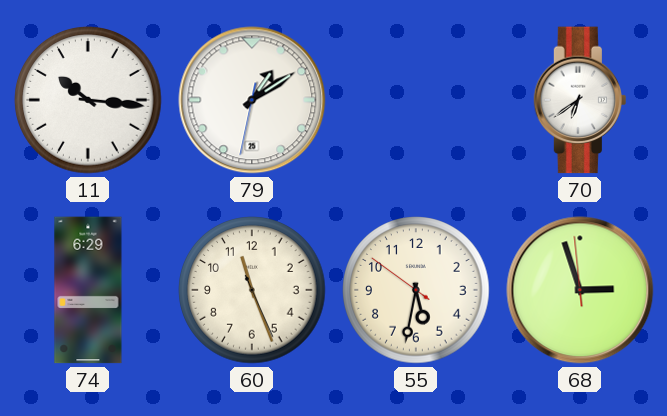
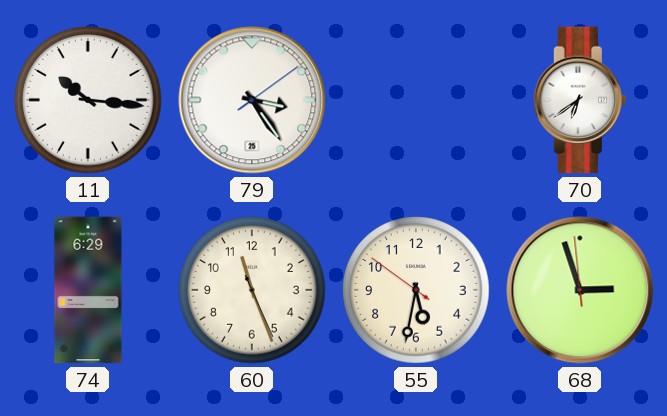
79: 1:09 -> 3:24 (252, 100)
